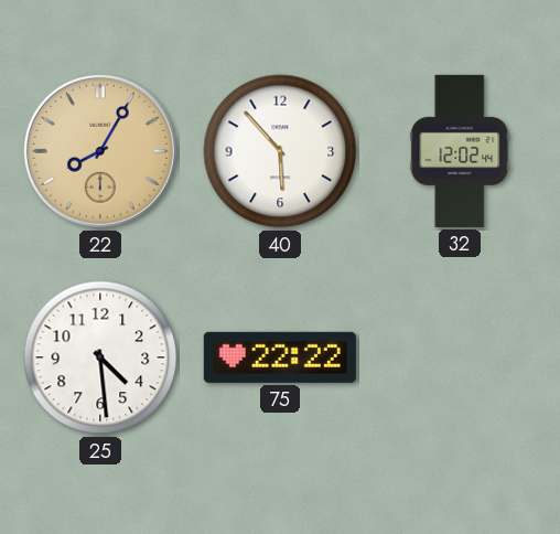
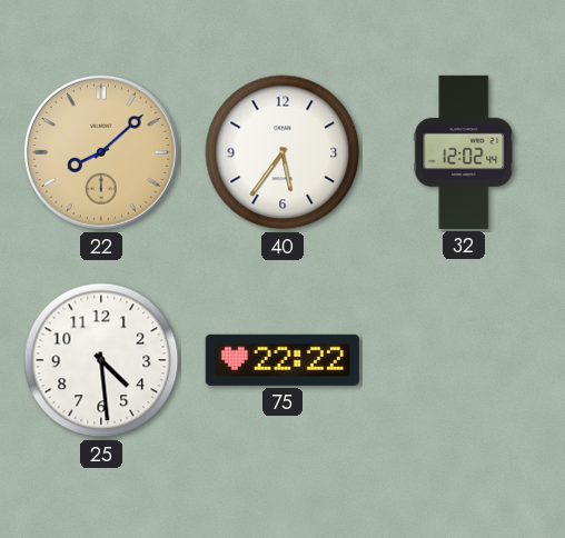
22: 8:05 -> 8:08 (101, 152)
40: 5:53 -> 5:36 (282, 152)
